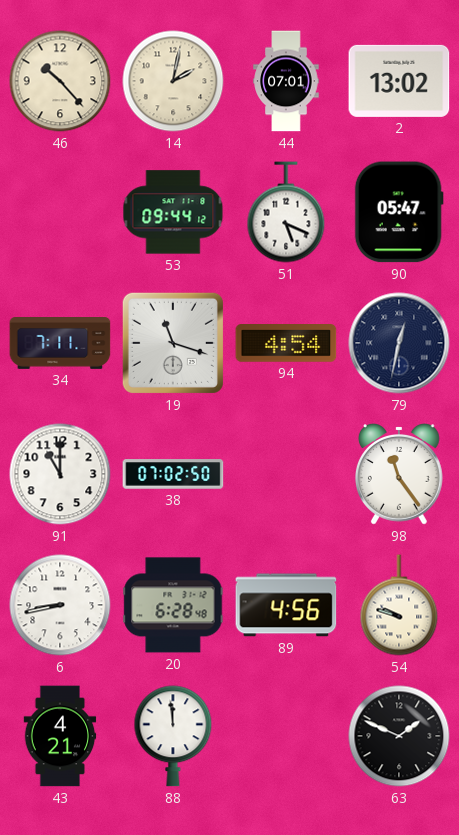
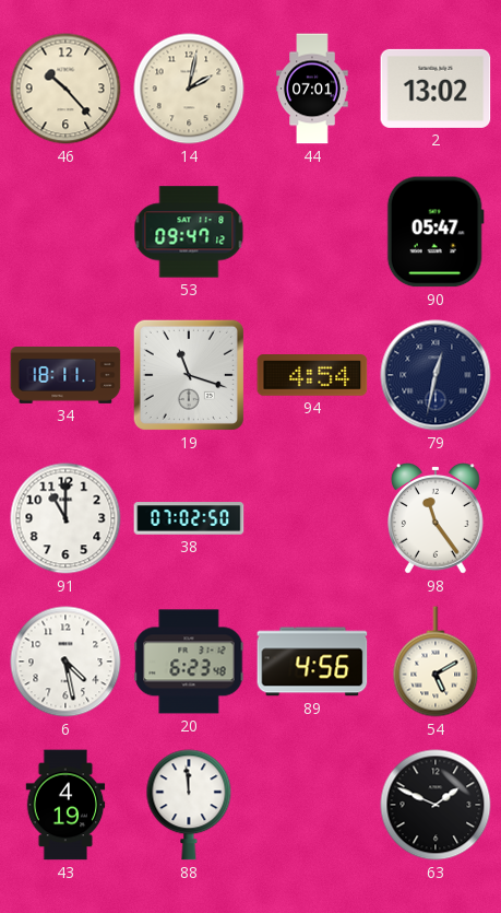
53: 09:44 -> 09:47 (189, 232)
51: 5:19 -> none (286, 212)
34: 7:11 -> 18:11 (65, 376)
6: 8:43 -> 4:28 (65, 662)
20: 6:28 -> 6:23 (189, 662)
54: 9:48 -> 5:10 (436, 662)
43: 4:21 -> 4:19 (65, 805)
